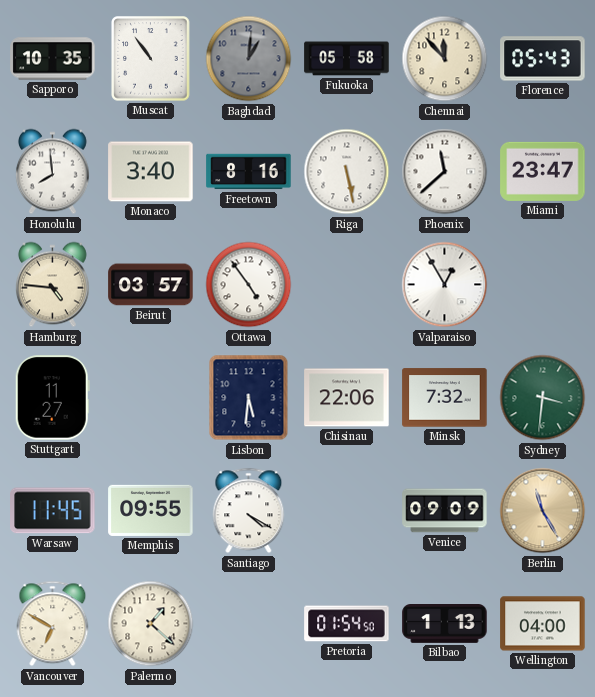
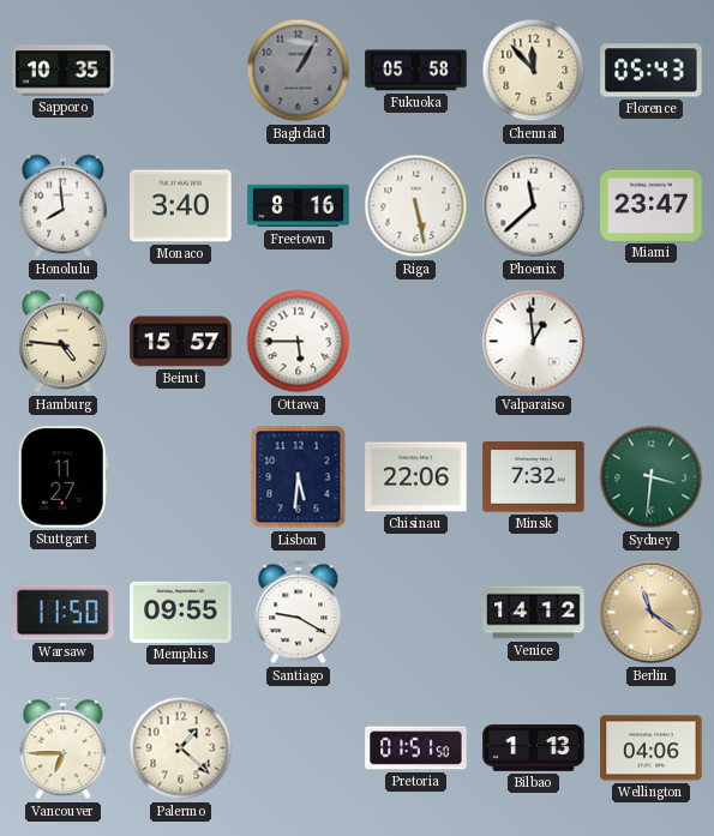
Muscat: 10:54 -> none (151, 59)
Baghdad: 1:01 -> 1:05 (299, 71)
Beirut: 03:57 -> 15:57 (181, 342)
Ottawa: 4:54 -> 5:45 (299, 342)
Valparaiso: 12:55 -> 12:59 (534, 342)
Warsaw: 11:45 -> 11:50 (64, 613)
Santiago: 4:20 -> 9:20 (299, 613)
Venice: 09:09 -> 14:12 (534, 613)
Berlin: 11:25 -> 11:21 (652, 613)
Vancouver: 6:50 -> 6:45 (64, 748)
Pretoria: 01:54 -> 01:51 (416, 748)
Wellington: 04:00 -> 04:06 (652, 748)
